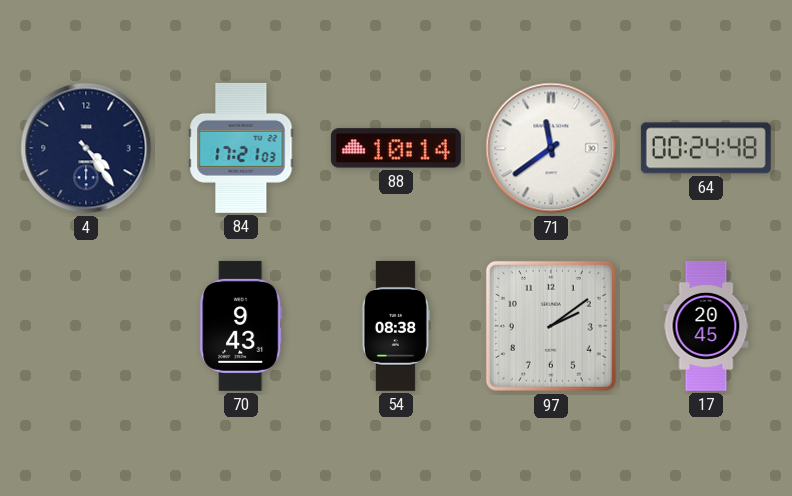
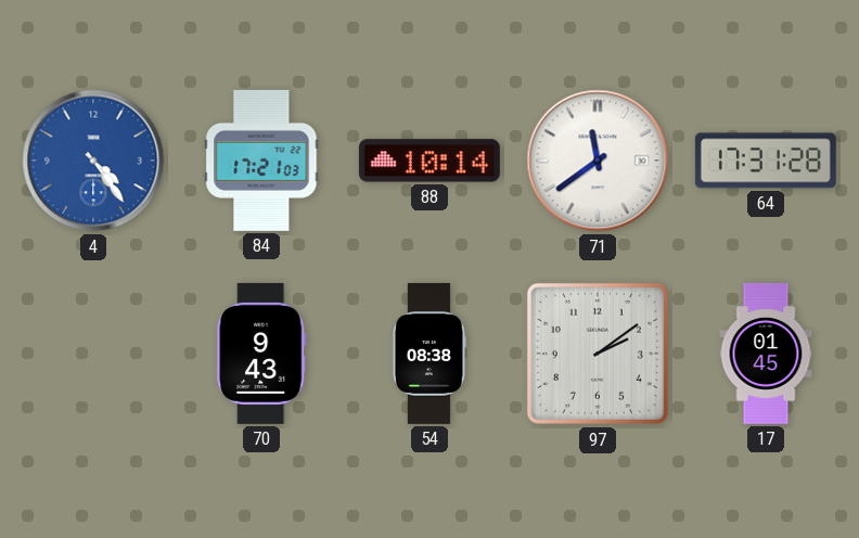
4 dial: navy -> blue (93, 161)
64: 00:24 -> 17:31 (766, 161)
17: 20:45 -> 01:45 (766, 354)
